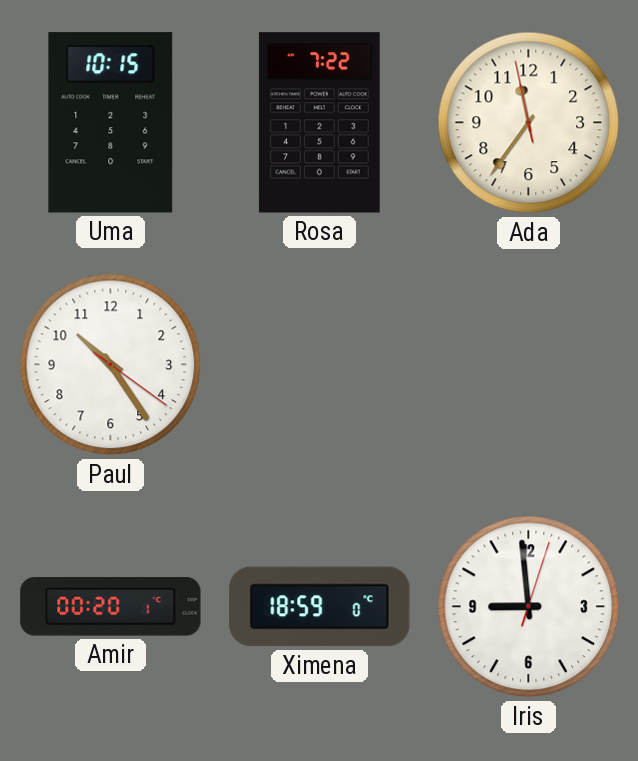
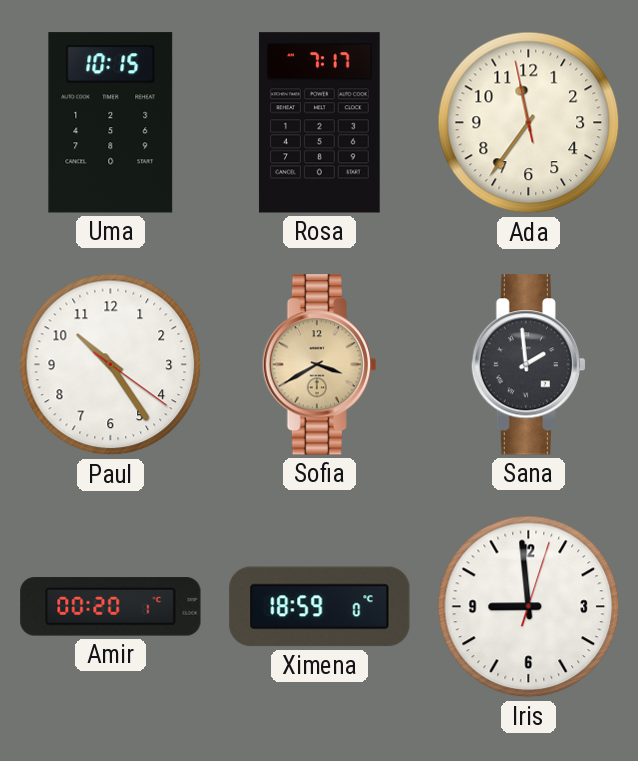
Rosa: 7:22 -> 7:17 (319, 123)
Sofia: none -> 3:40 (319, 365)
Sana: none -> 1:59 (528, 365)
